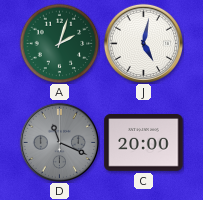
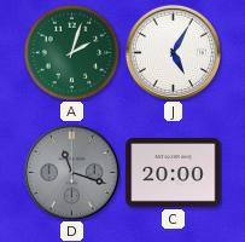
J: 5:02 -> 5:05 (173, 52)
D: 11:19 -> 11:18 (71, 172)
